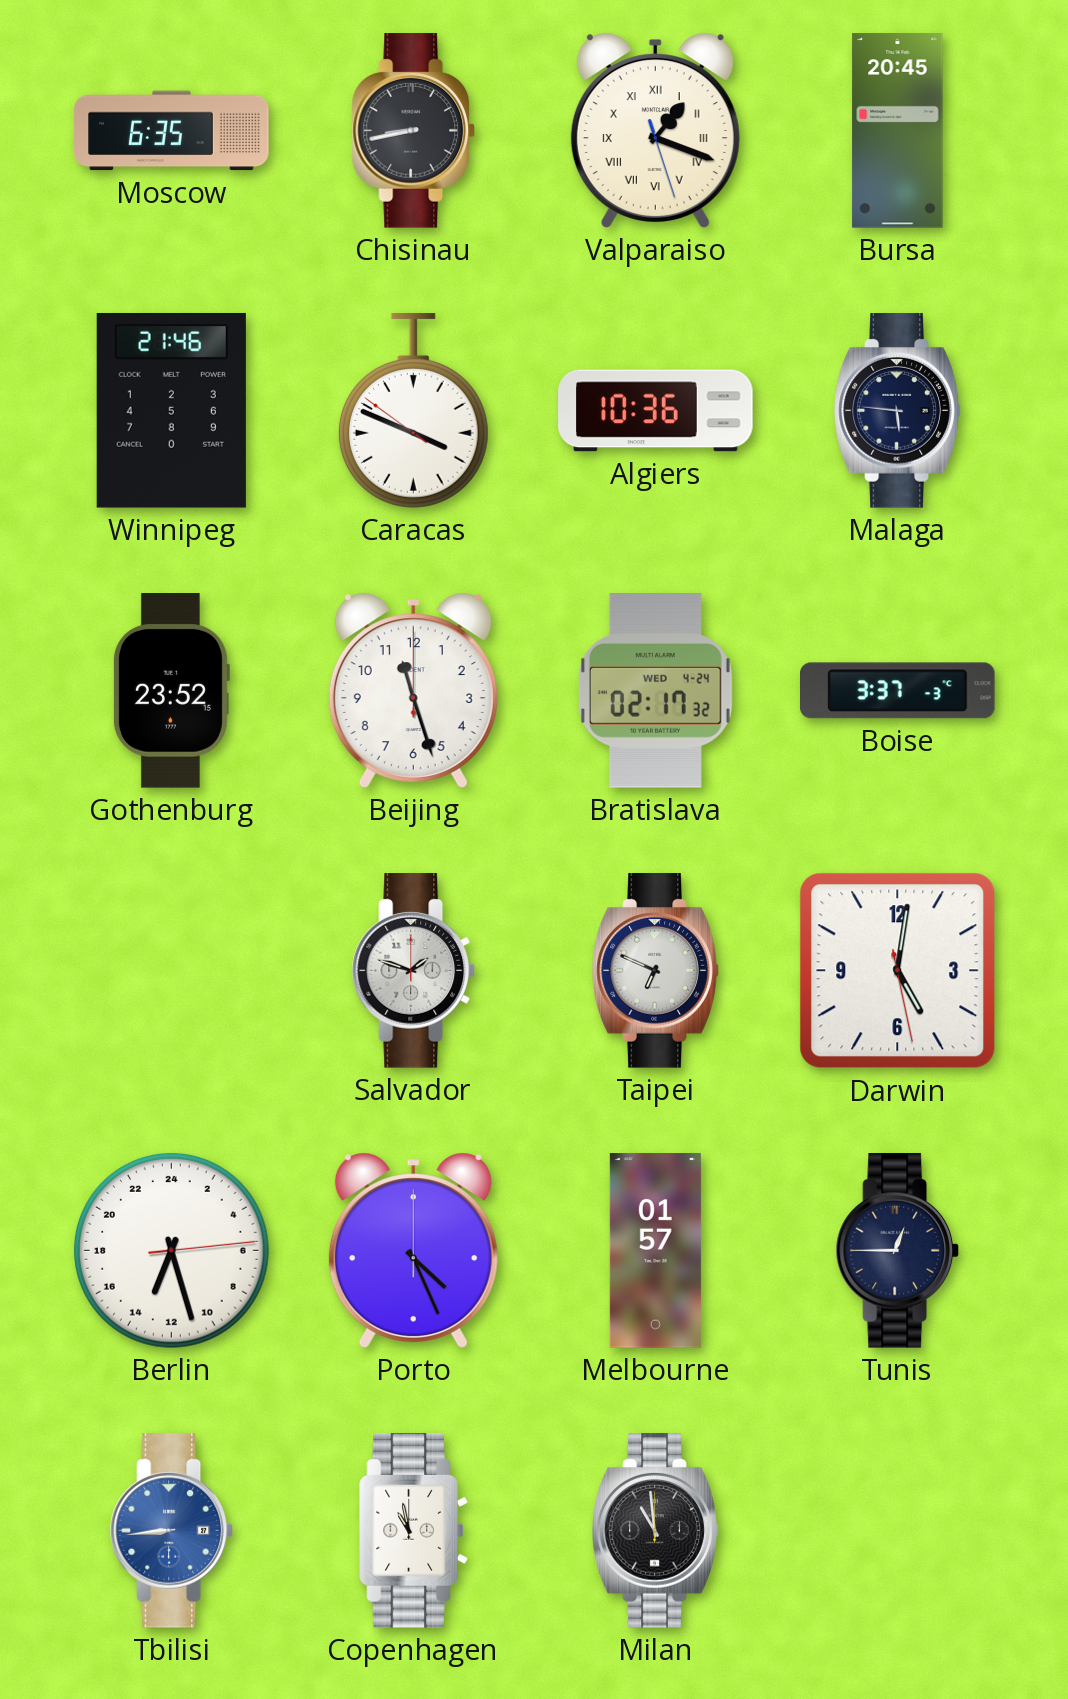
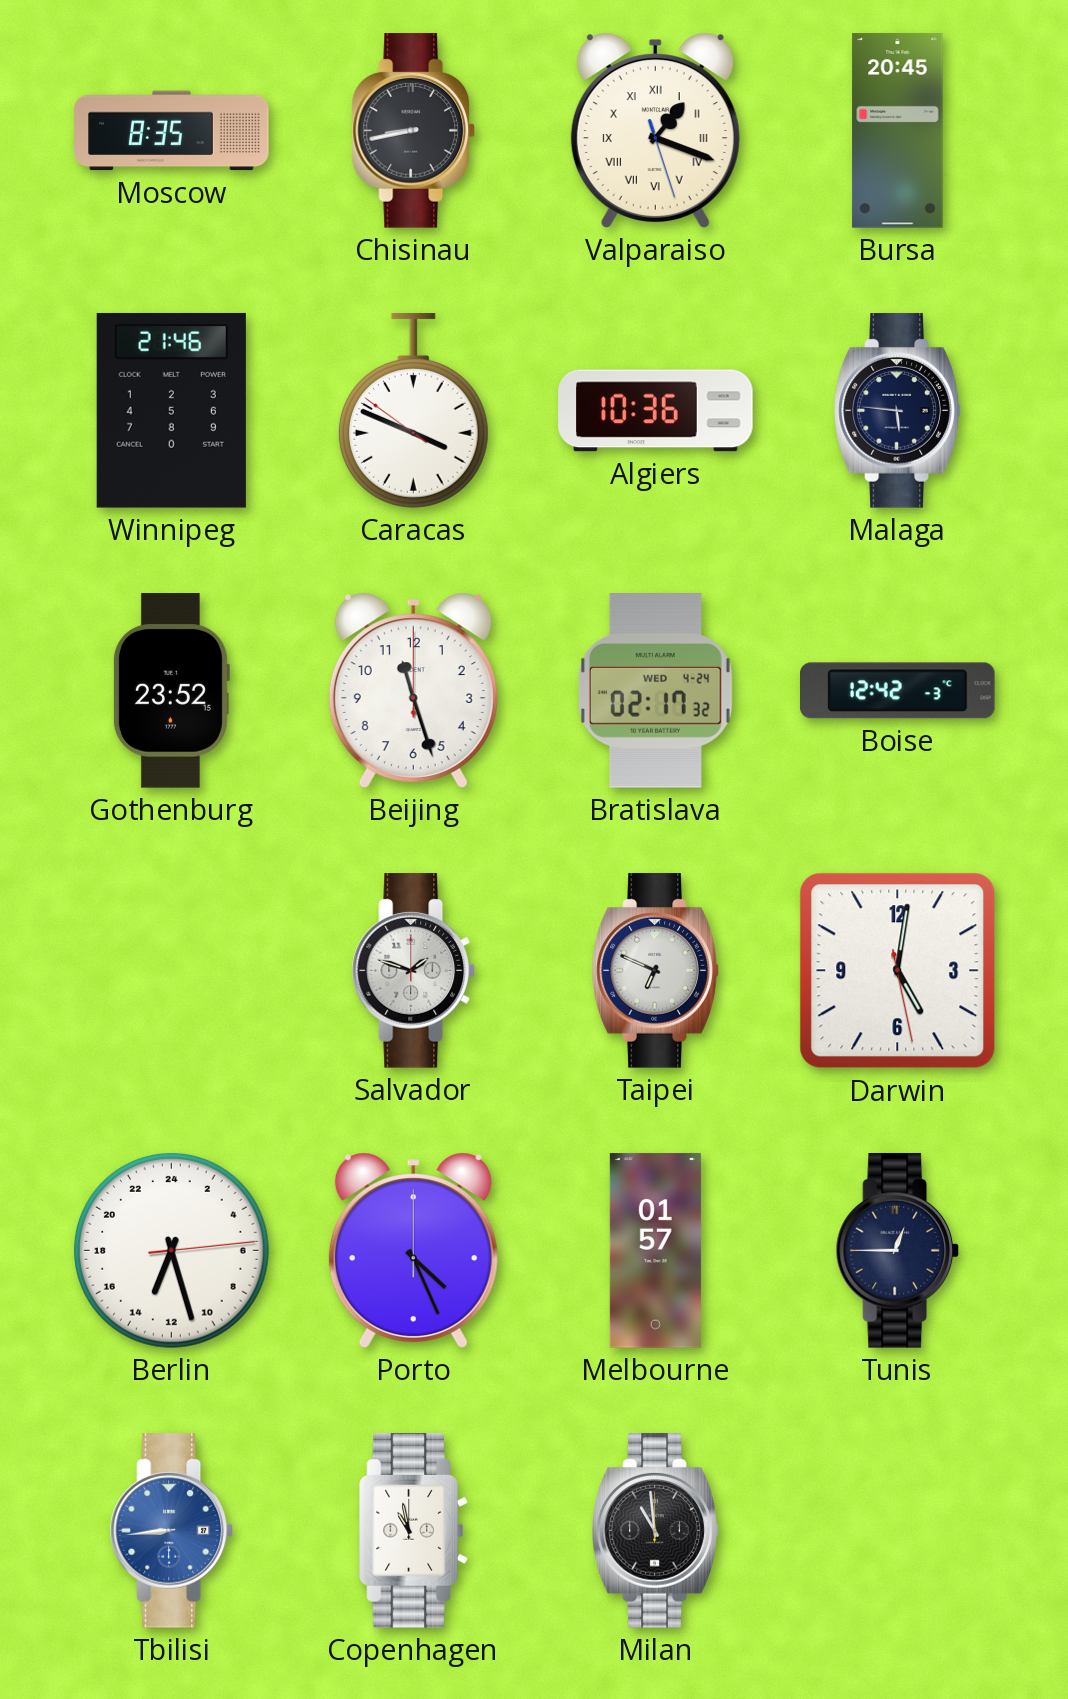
Moscow: 6:35 -> 8:35 (172, 131)
Boise: 3:37 -> 12:42 (898, 691)
